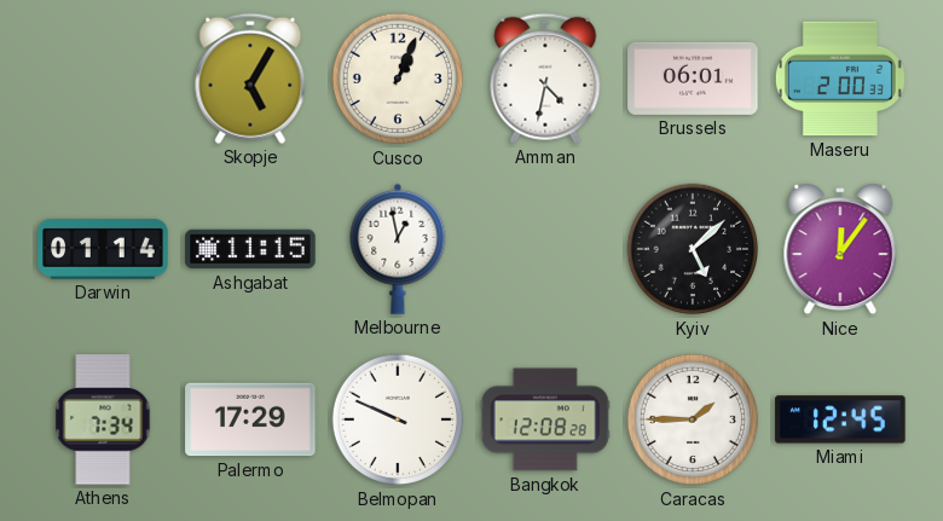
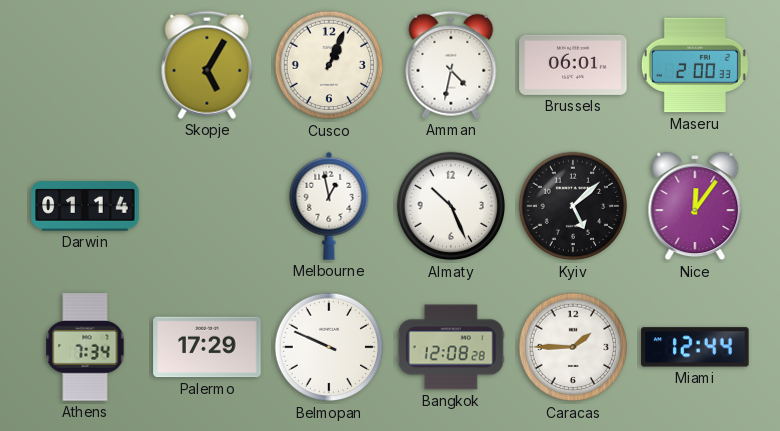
Ashgabat: 11:15 -> none (250, 249)
Almaty: none -> 10:26 (451, 206)
Miami: 12:45 -> 12:44 (695, 347)
